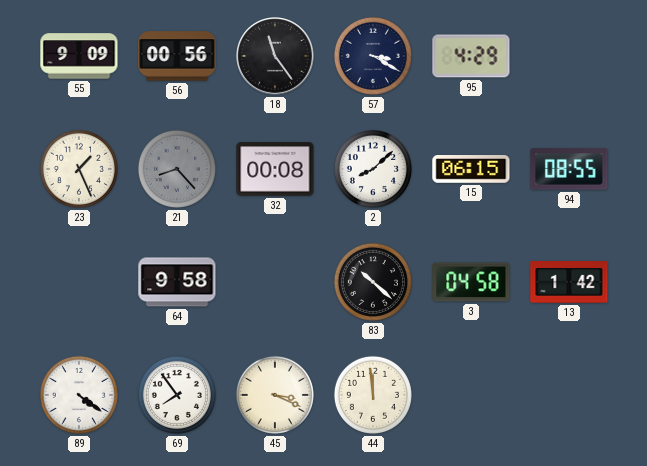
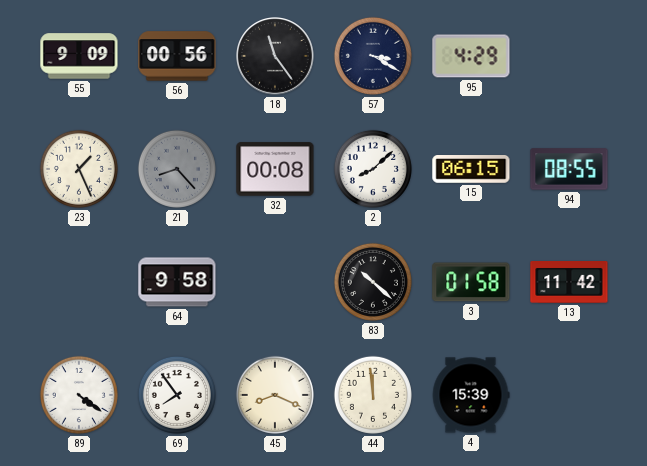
3: 04:58 -> 01:58 (471, 282)
13: 1:42 -> 11:42 (569, 283)
45: 3:19 -> 8:19 (275, 395)
4: none -> 15:39 (471, 395)
